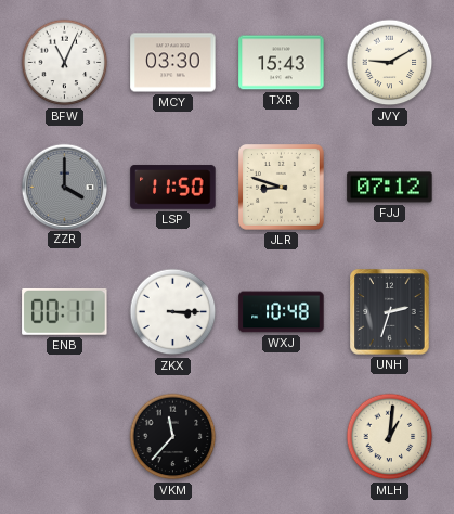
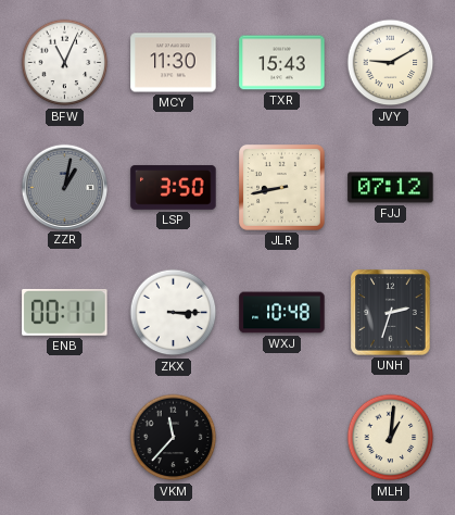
MCY: 03:30 -> 11:30 (174, 63)
ZZR: 4:00 -> 1:02 (64, 187)
LSP: 11:50 -> 3:50 (174, 188)
JLR: 8:48 -> 8:43 (282, 188)
